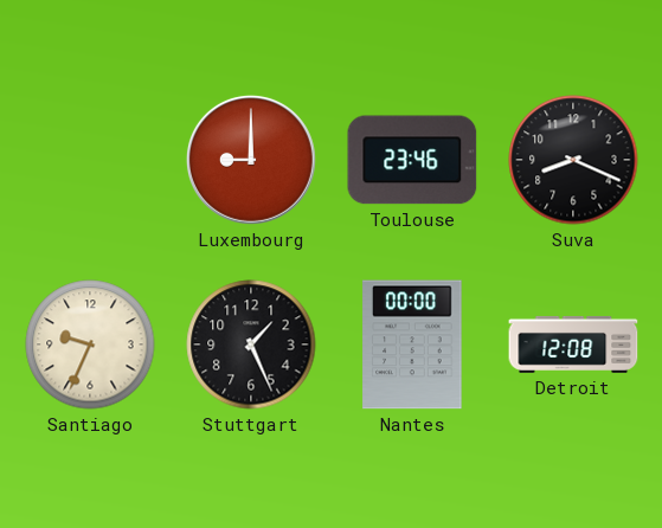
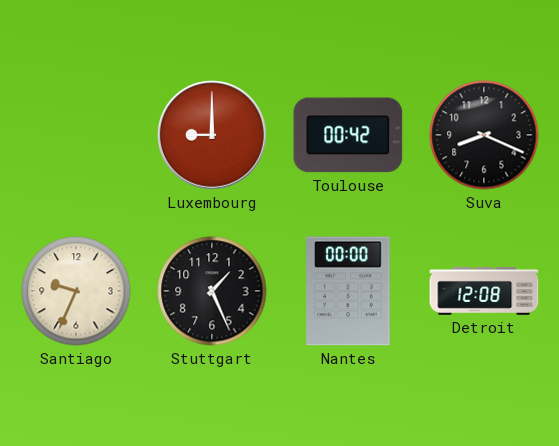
Toulouse: 23:46 -> 00:42 (348, 135)
